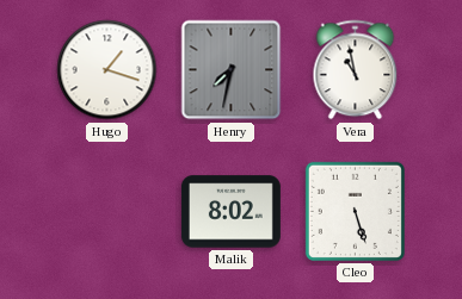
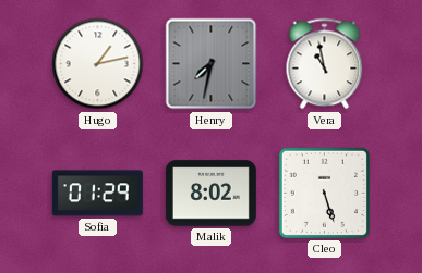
Hugo: 1:18 -> 1:13 (98, 64)
Sofia: none -> 01:29 (97, 194)
